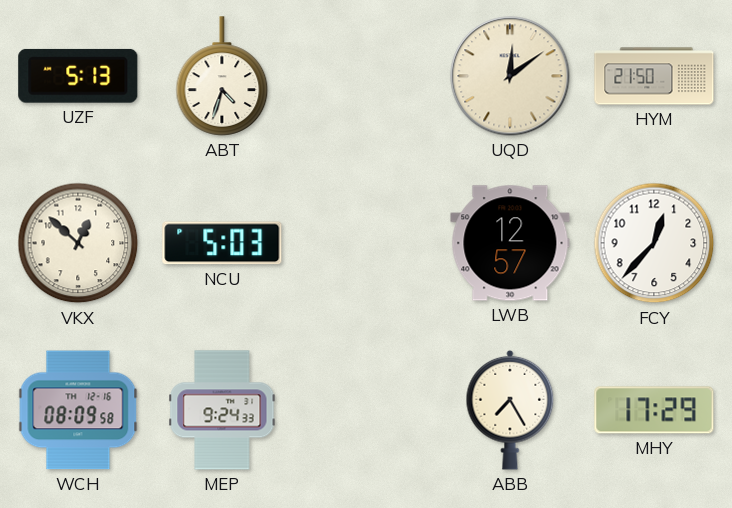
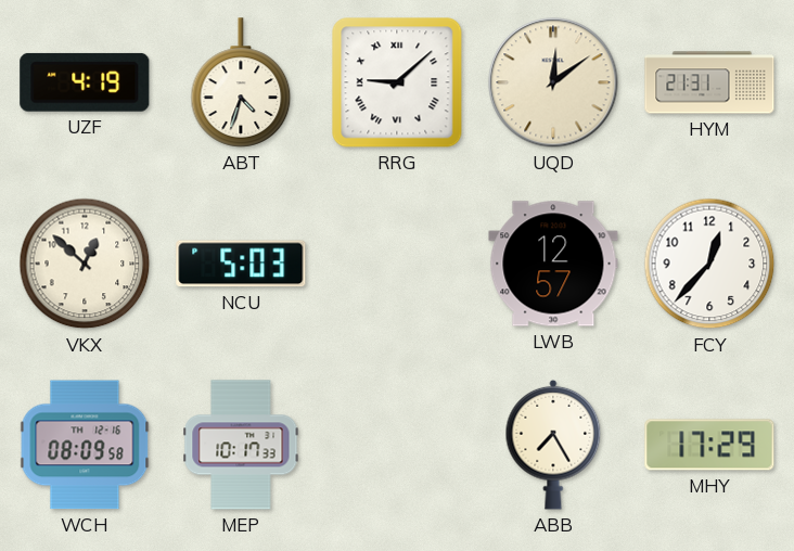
UZF: 5:13 -> 4:19 (85, 82)
RRG: none -> 9:08 (397, 82)
HYM: 21:50 -> 21:31 (709, 82)
MEP: 9:24 -> 10:17 (241, 445)
